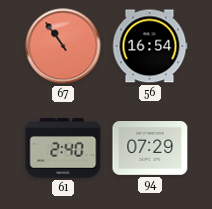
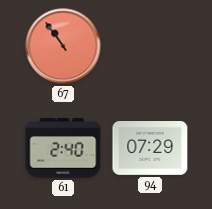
56: 16:54 -> none (150, 46)
